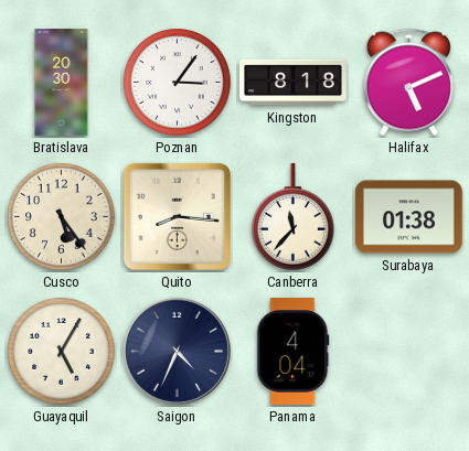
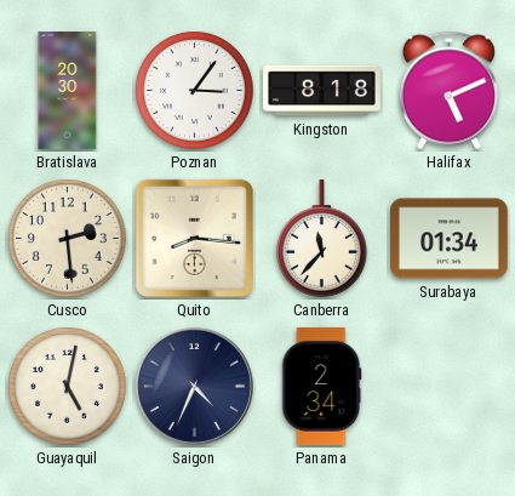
Cusco: 5:24 -> 2:29 (68, 239)
Surabaya: 01:38 -> 01:34 (450, 239)
Guayaquil: 5:05 -> 5:02 (68, 387)
Panama: 4:04 -> 2:34 (322, 387)
